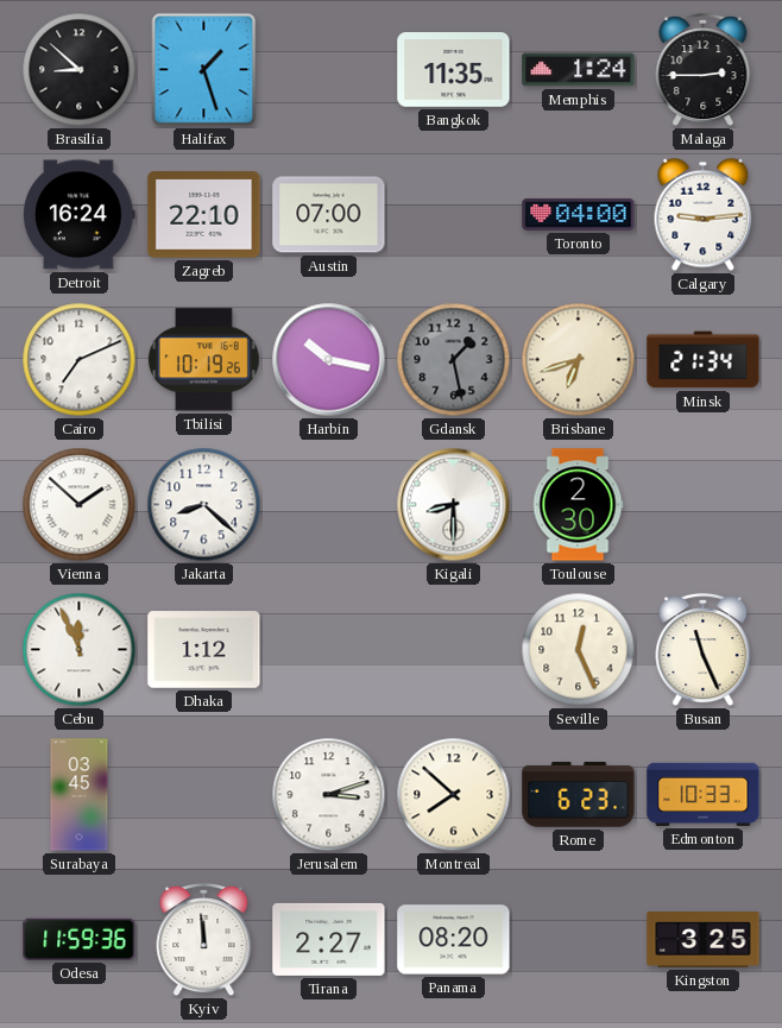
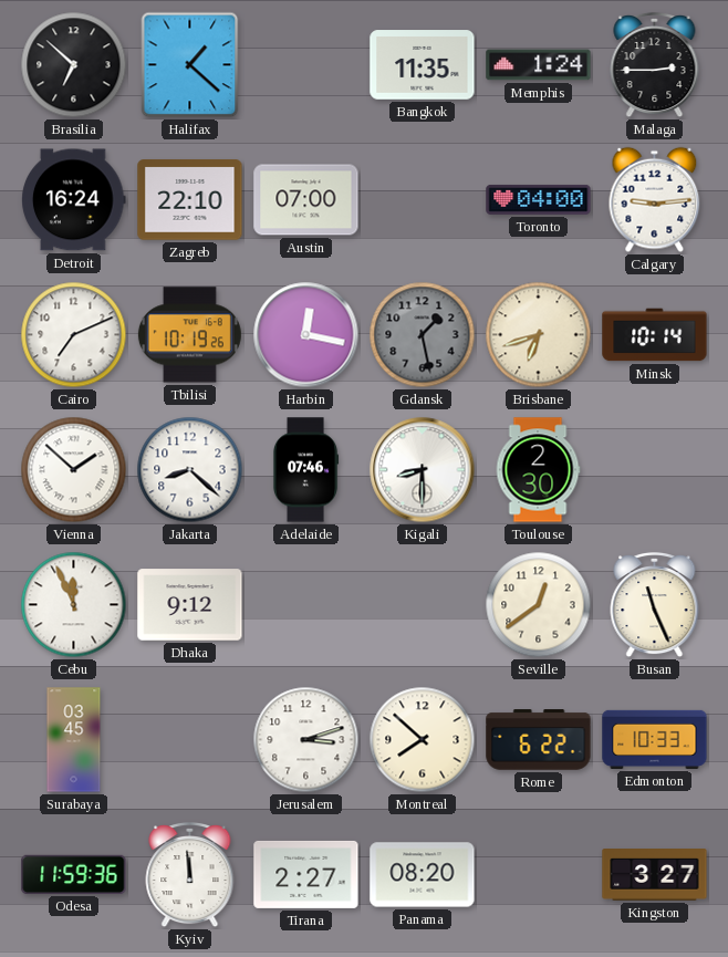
Brasilia: 8:52 -> 6:52 (74, 65)
Halifax: 1:27 -> 1:22 (190, 65)
Harbin: 10:17 -> 12:17 (306, 335)
Minsk: 21:34 -> 10:14 (655, 335)
Adelaide: none -> 07:46 (305, 470)
Dhaka: 1:12 -> 9:12 (190, 605)
Seville: 12:26 -> 12:39 (539, 605)
Rome: 6:23 -> 6:22 (539, 740)
Kingston: 3:25 -> 3:27 (655, 875)
